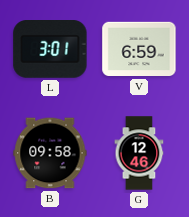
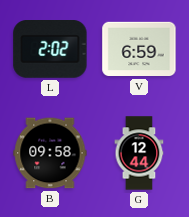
L: 3:01 -> 2:02 (50, 49)
G: 12:46 -> 12:44 (139, 153)
